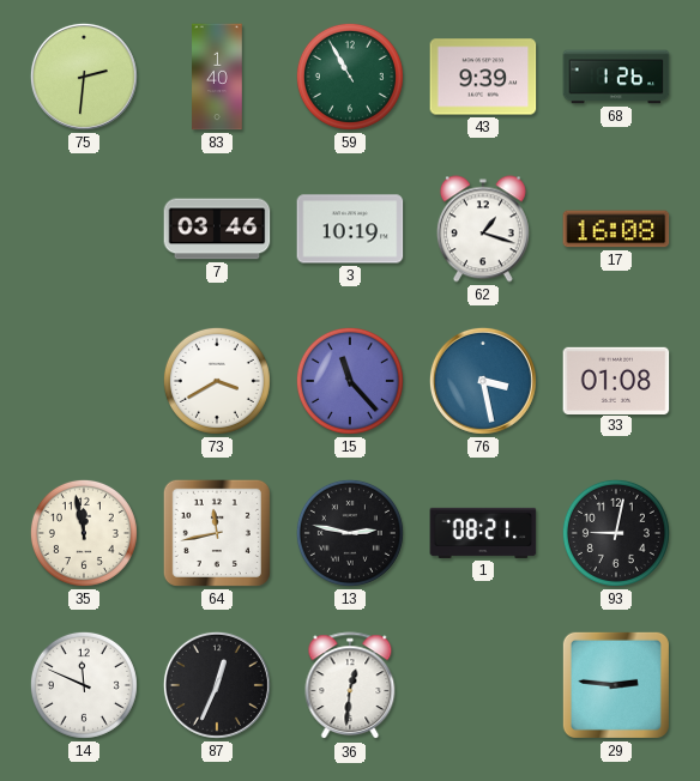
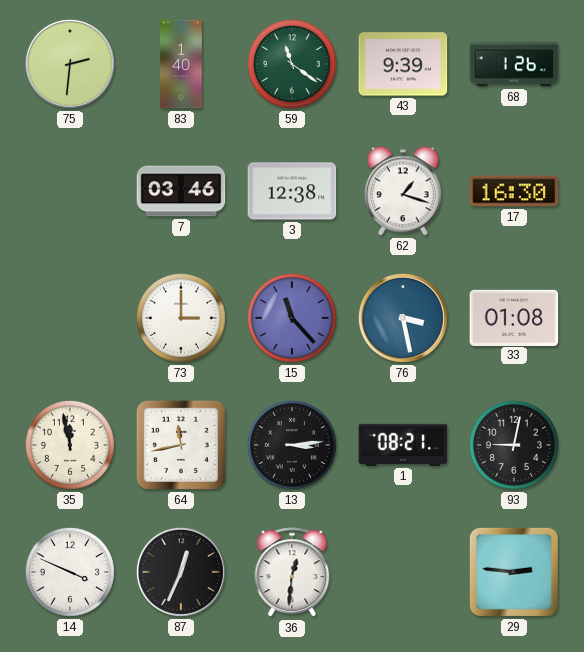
59: 10:55 -> 11:21 (292, 64)
3: 10:19 -> 12:38 (292, 191)
17: 16:08 -> 16:30 (514, 191)
73: 3:40 -> 3:00 (181, 318)
13: 2:47 -> 3:14 (292, 445)
14: 11:49 -> 3:49 (70, 572)
